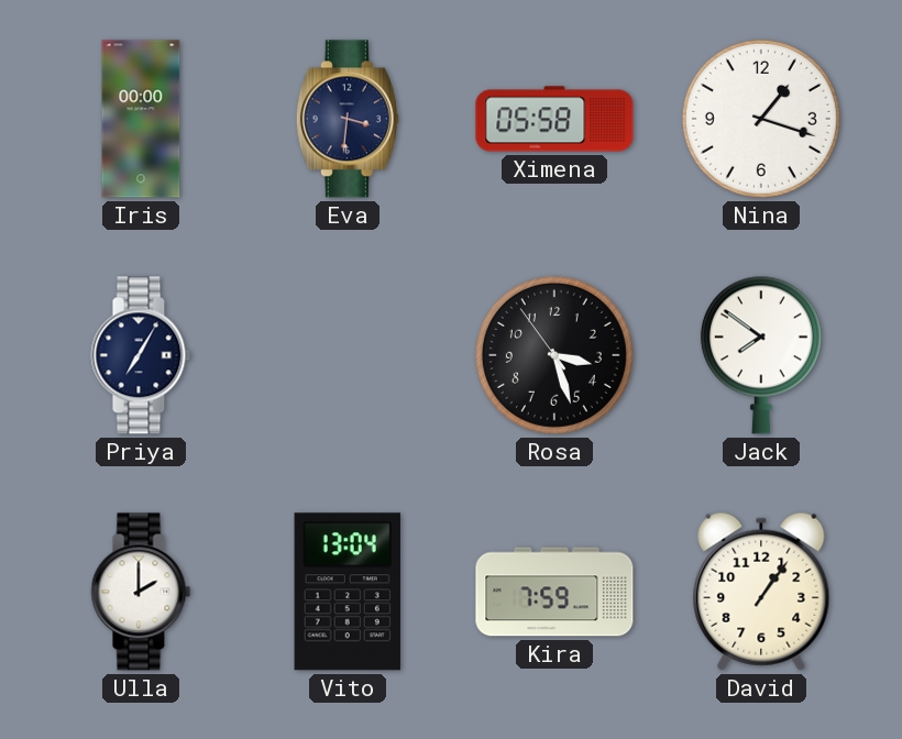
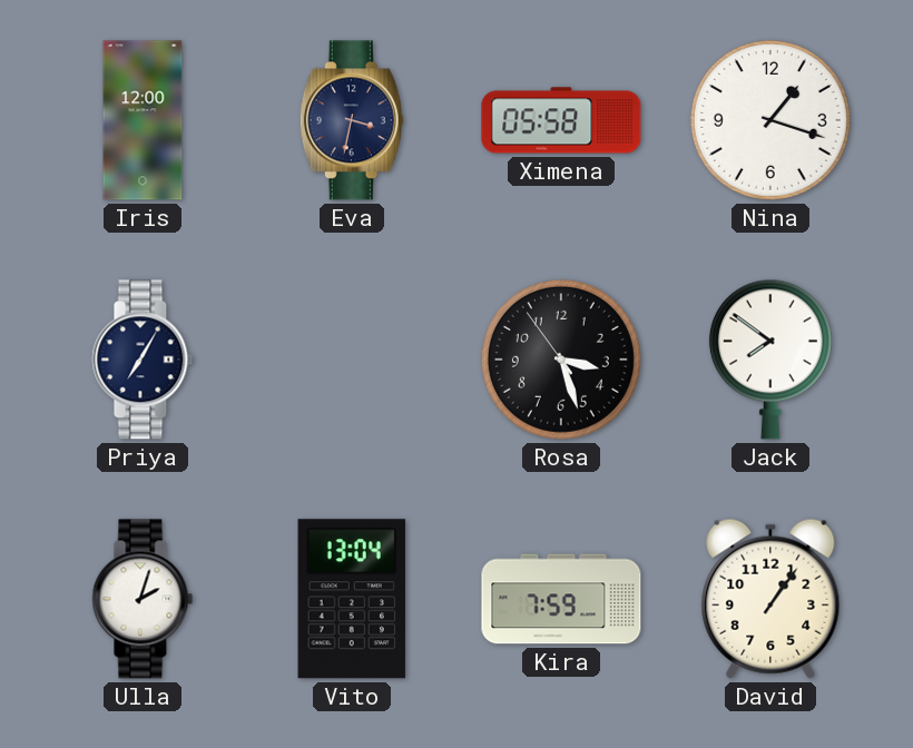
Iris: 00:00 -> 12:00 (143, 120)
Eva: 3:31 -> 3:32 (352, 120)
Ulla: 2:00 -> 2:03 (143, 599)
